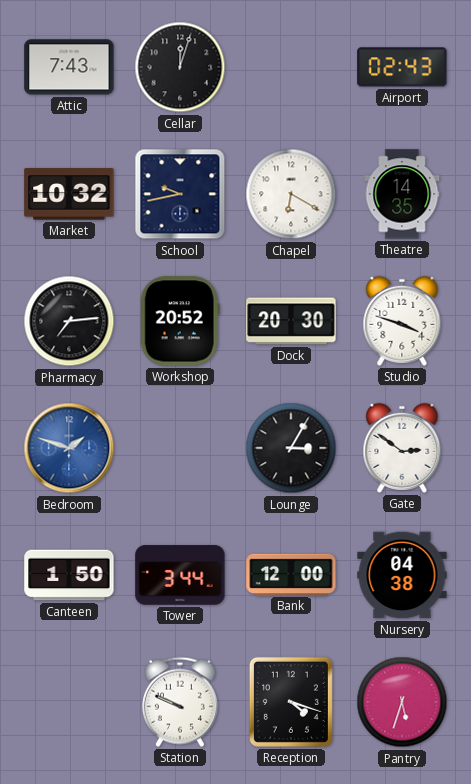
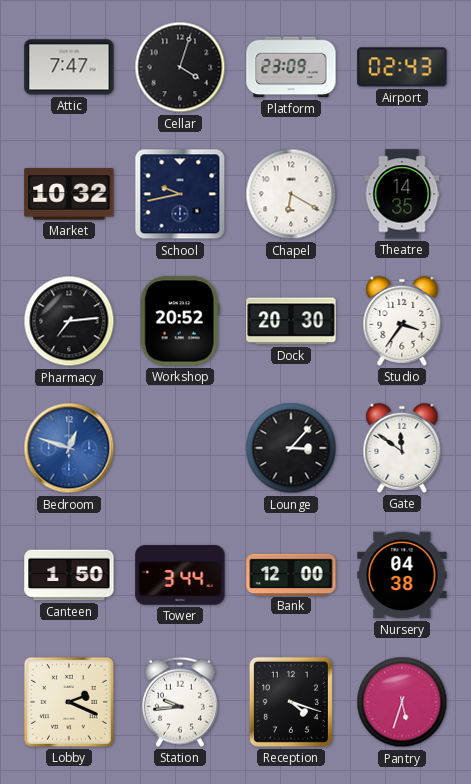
Attic: 7:43 -> 7:47 (69, 67)
Cellar: 12:03 -> 4:03 (180, 67)
Platform: none -> 23:09 (291, 67)
Studio: 3:48 -> 3:36 (402, 321)
Bedroom: 1:48 -> 12:48 (69, 448)
Lounge: 3:05 -> 3:07 (291, 448)
Gate: 2:51 -> 11:51 (402, 448)
Lobby: none -> 2:19 (69, 702)
Station: 9:49 -> 9:44 (180, 702)
